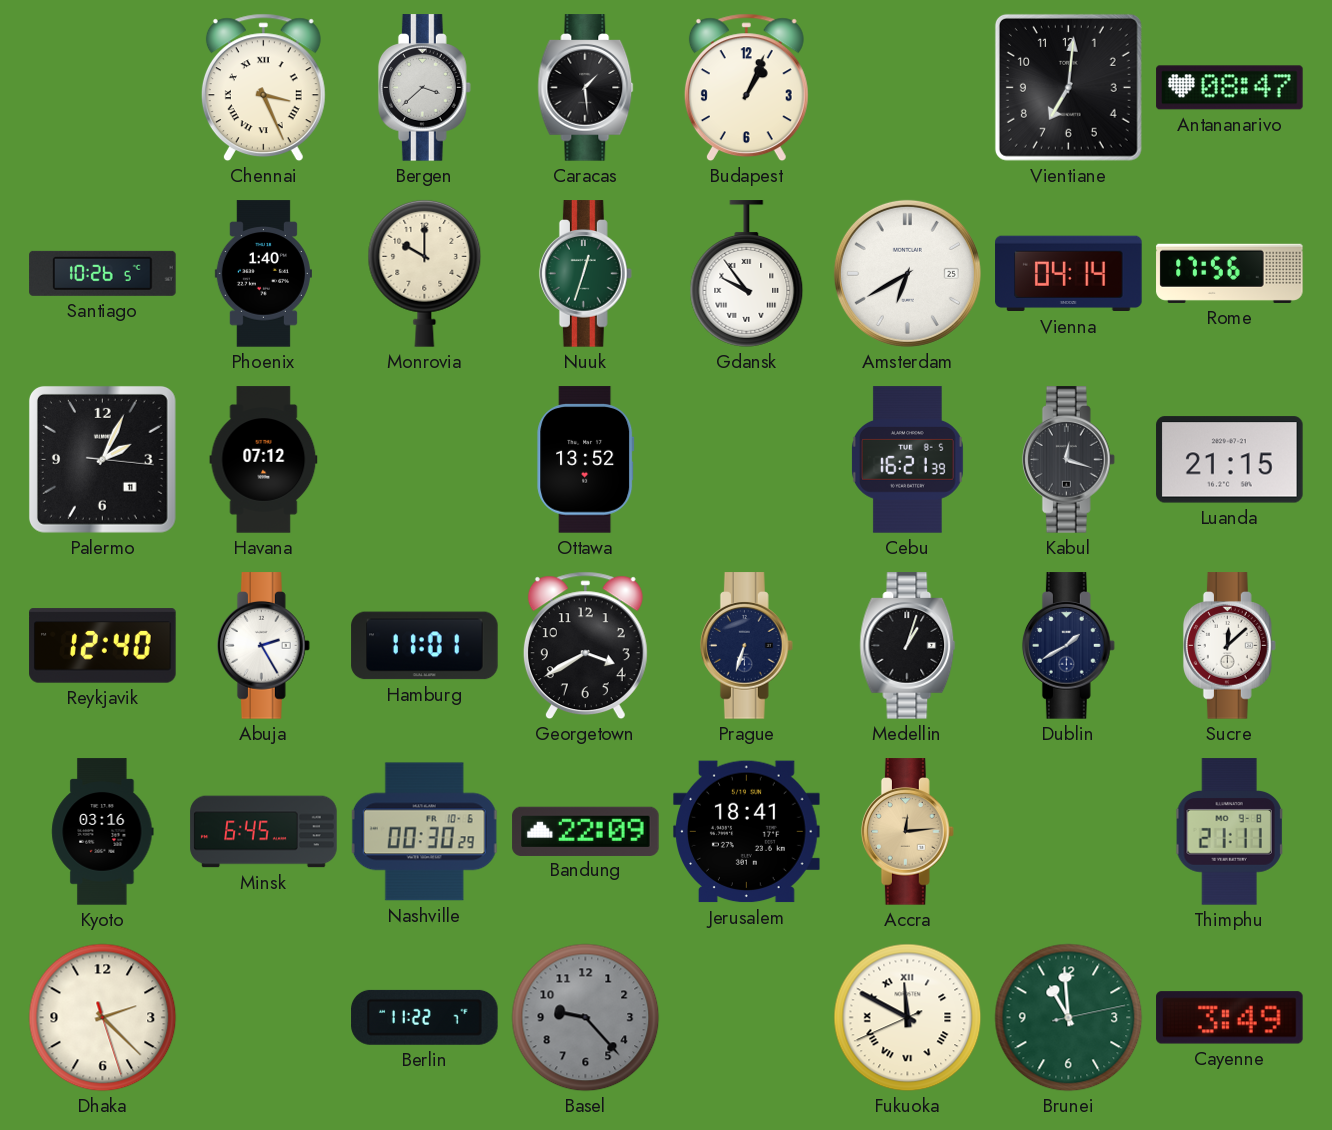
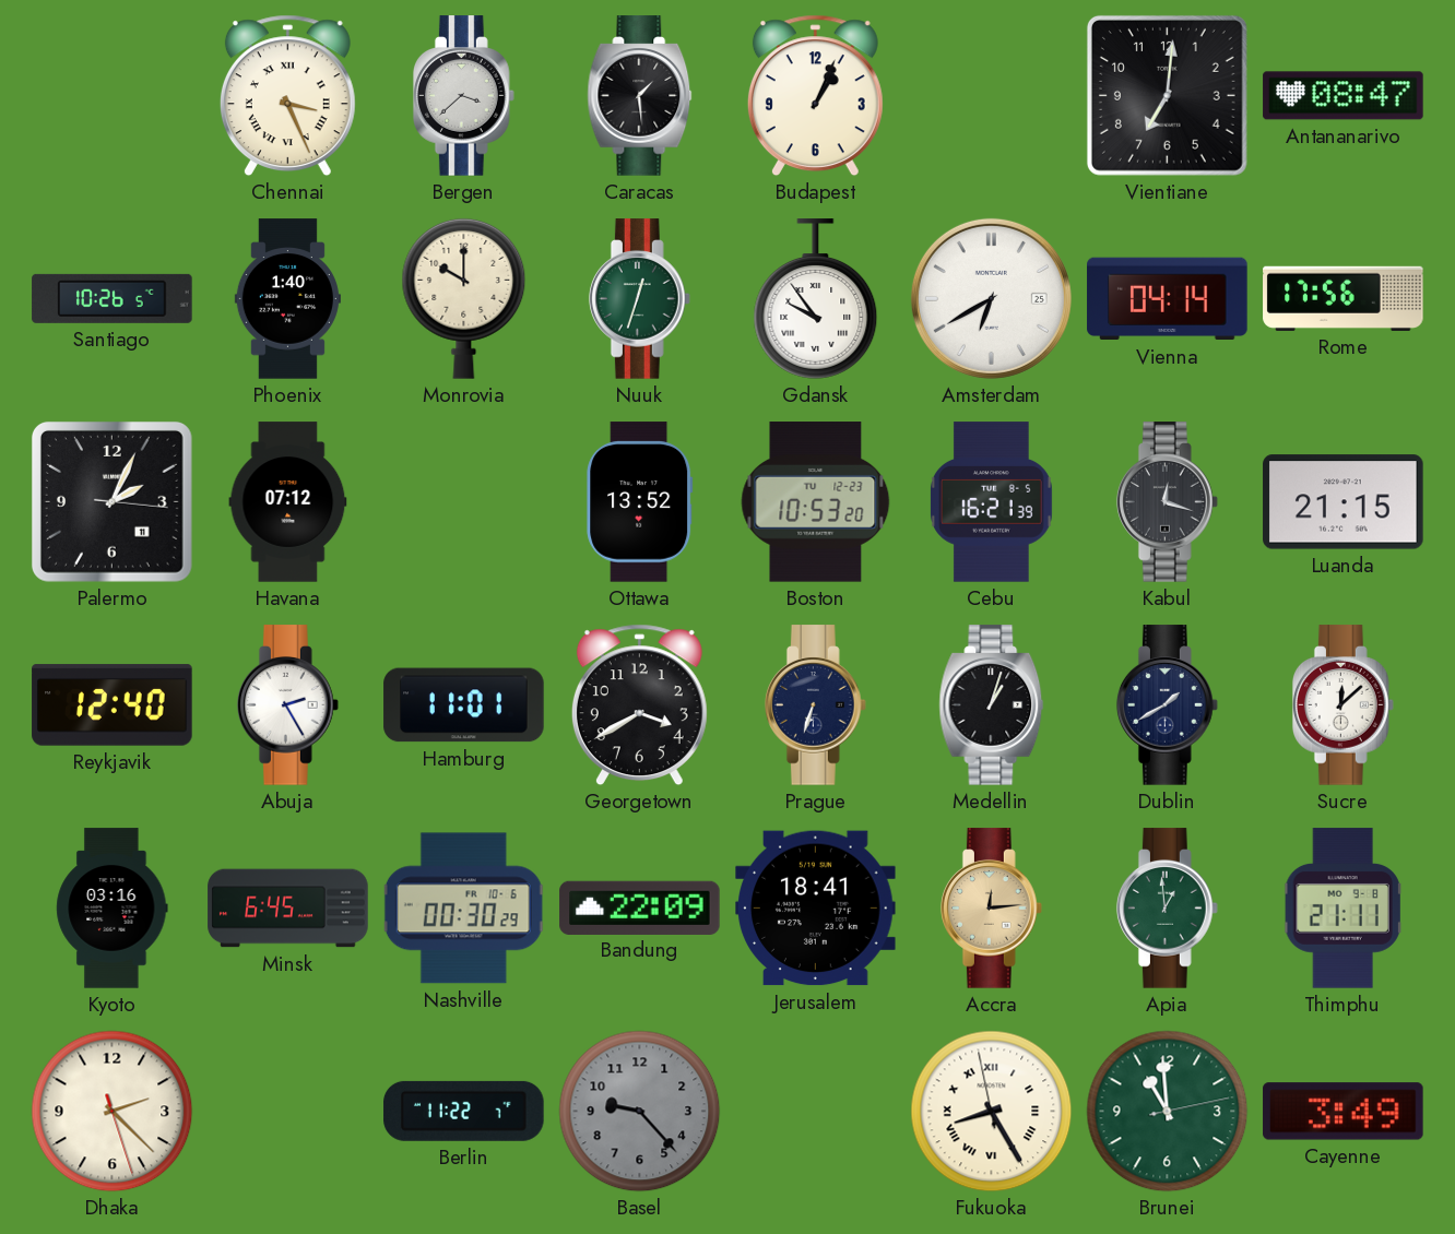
Boston: none -> 10:53 (816, 502)
Apia: none -> 12:59 (1167, 909)
Fukuoka: 11:49 -> 8:24 (992, 1112)
